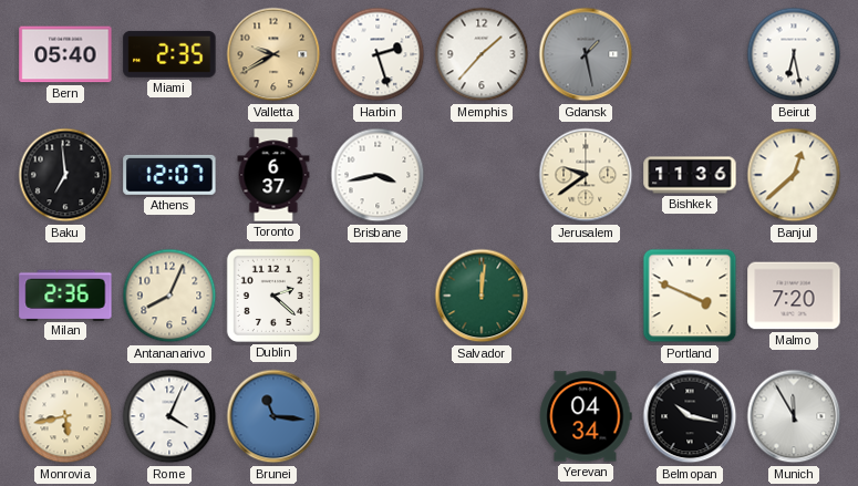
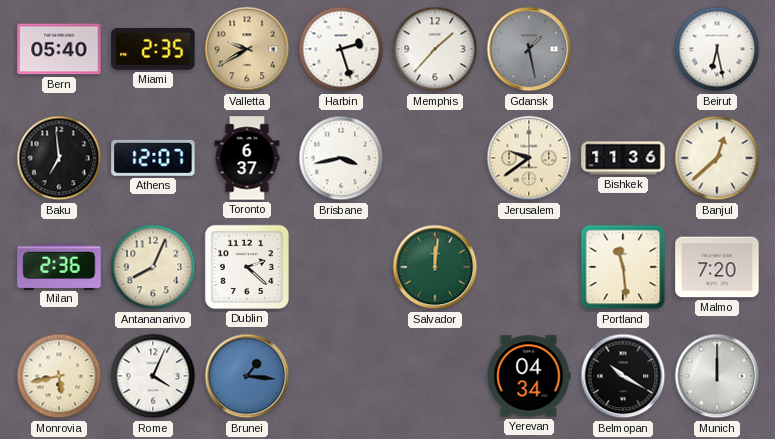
Portland: 3:49 -> 11:29 (623, 267)
Brunei: 11:16 -> 1:16 (247, 376)
Belmopan: 10:17 -> 10:20 (623, 376)
Munich: 11:55 -> 12:00 (717, 376)
